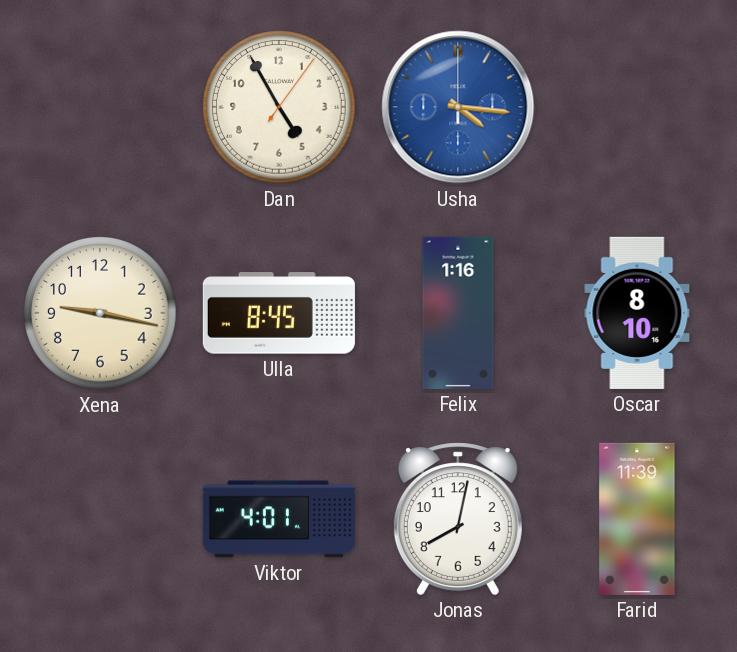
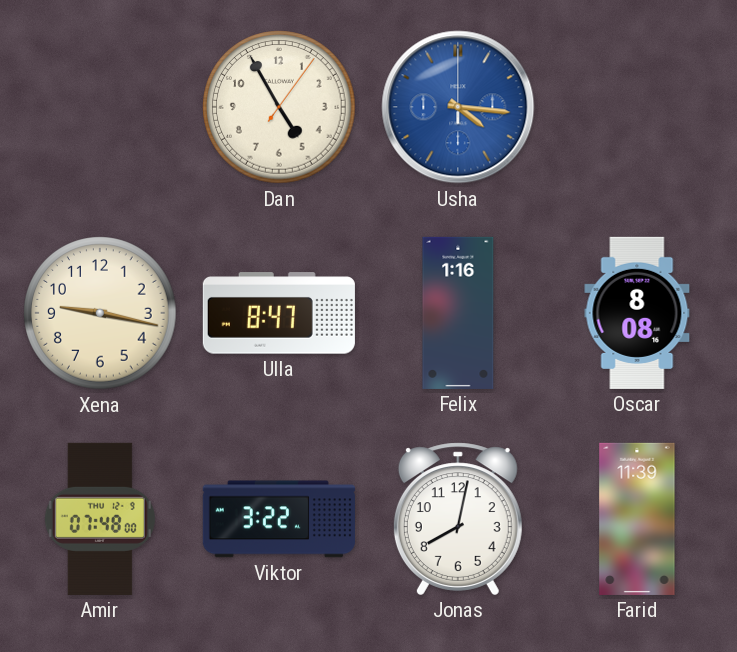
Ulla: 8:45 -> 8:47 (279, 313)
Oscar: 8:10 -> 8:08 (637, 313)
Amir: none -> 07:48 (100, 519)
Viktor: 4:01 -> 3:22 (279, 519)
